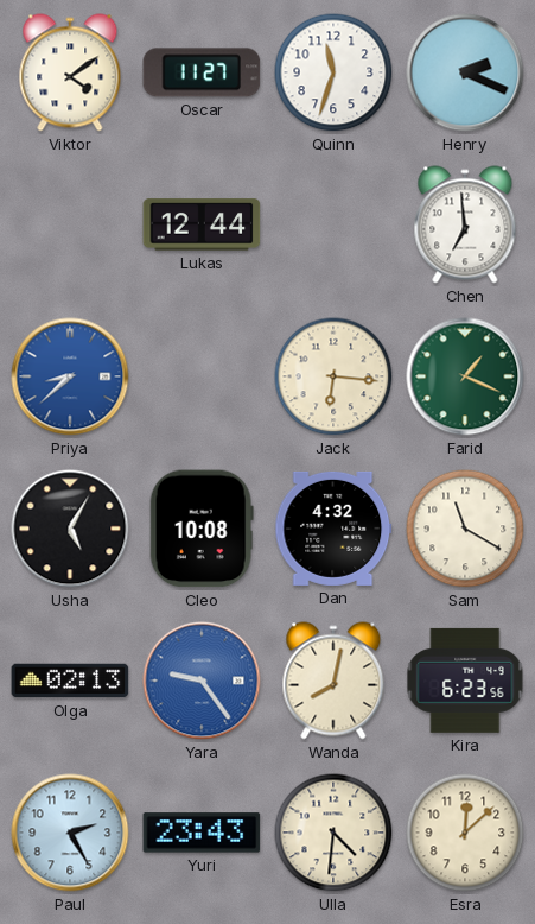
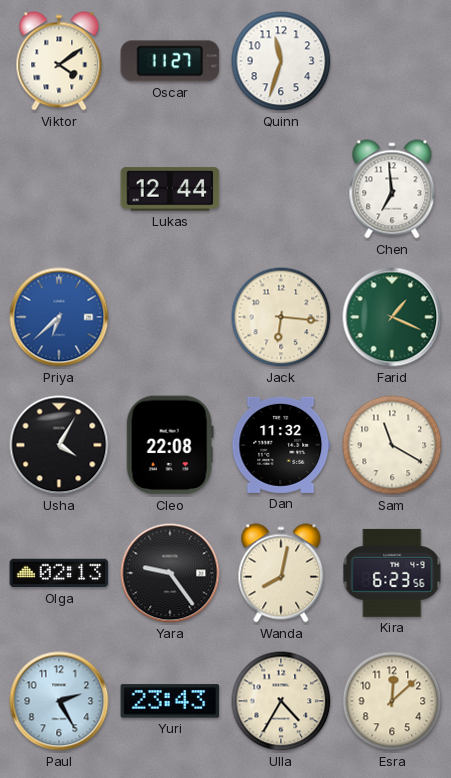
Henry: 2:19 -> none (465, 72)
Priya: 8:38 -> 6:38 (59, 317)
Usha: 5:05 -> 4:05 (59, 445)
Cleo: 10:08 -> 22:08 (170, 445)
Dan: 4:32 -> 11:32 (281, 445)
Yara dial: blue -> black (170, 573)
Ulla: 4:31 -> 4:35 (281, 701)
